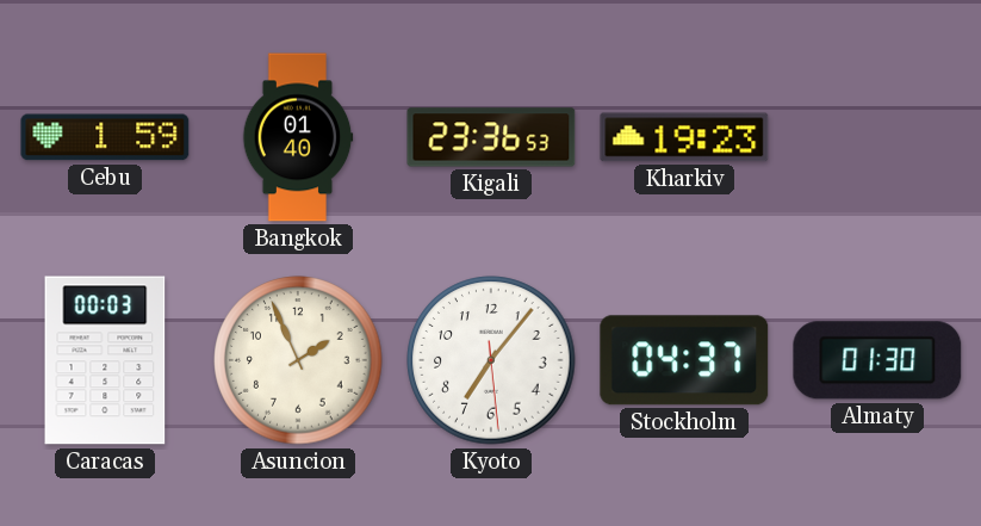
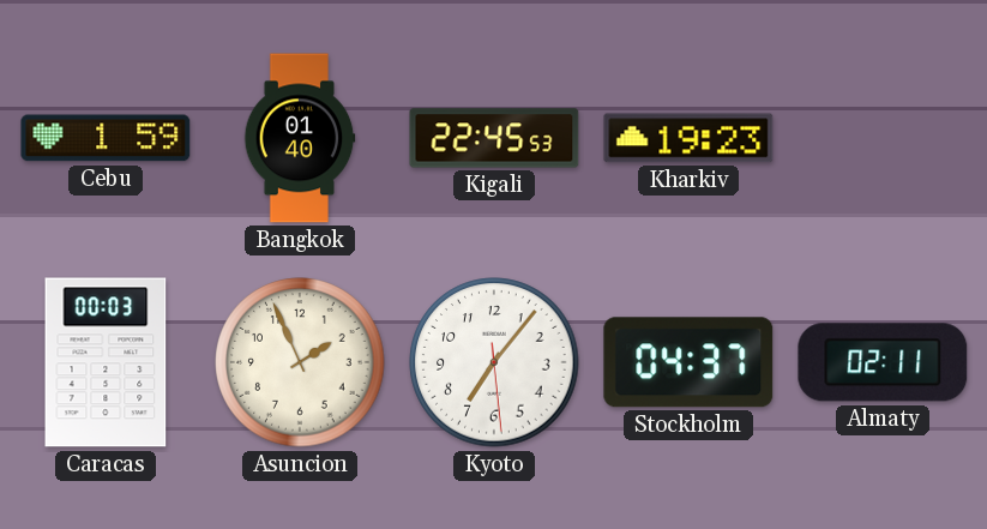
Kigali: 23:36 -> 22:45 (494, 138)
Almaty: 01:30 -> 02:11 (883, 362)
